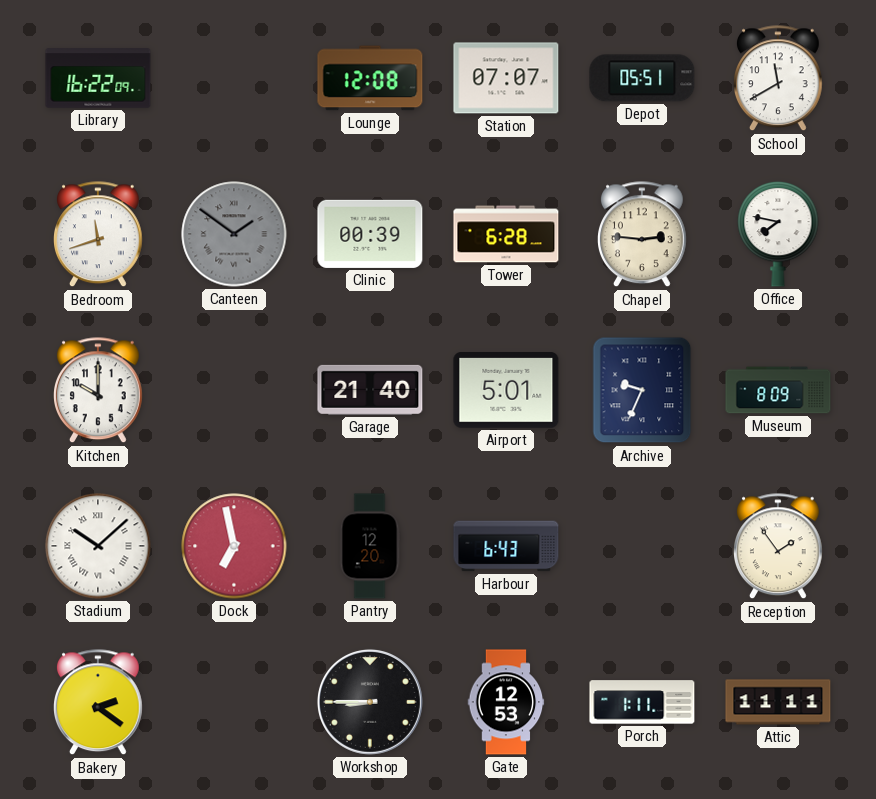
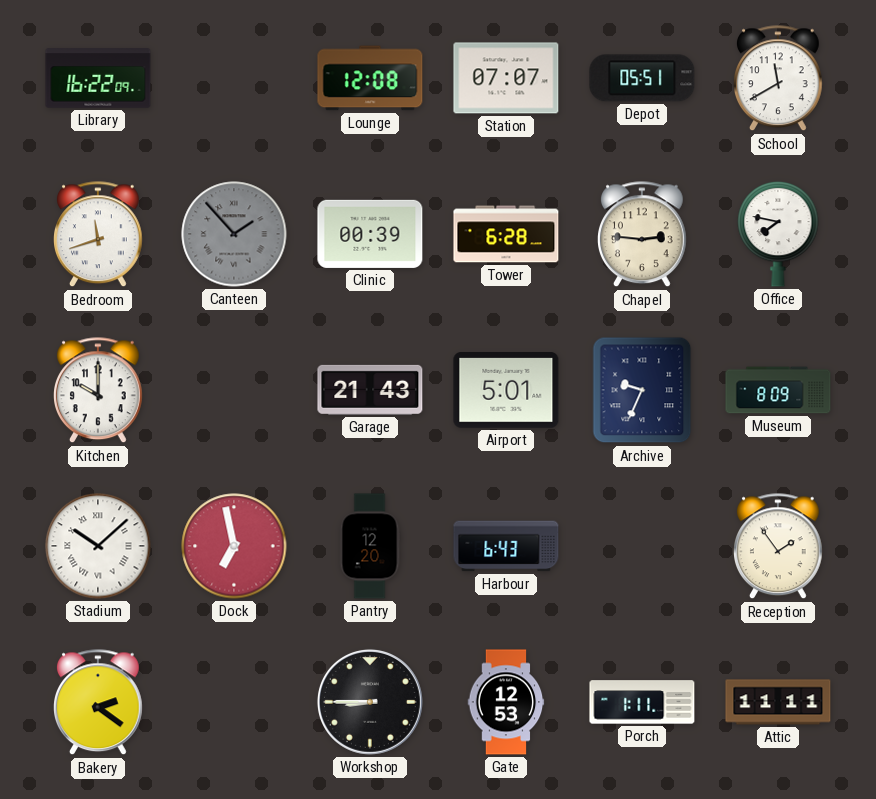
Canteen: 1:51 -> 1:53 (234, 234)
Garage: 21:40 -> 21:43 (370, 390)
